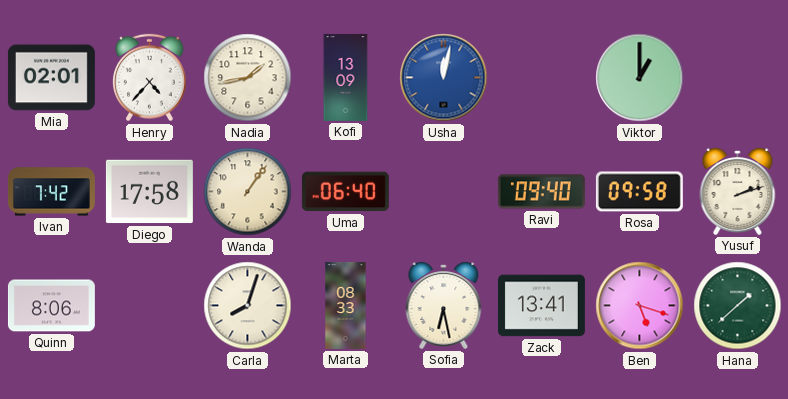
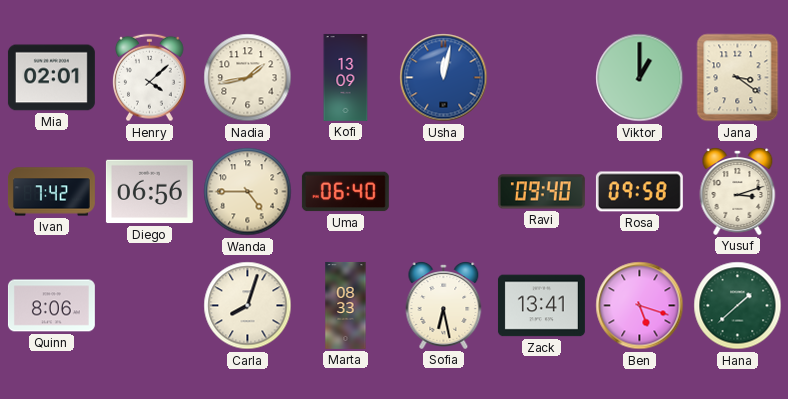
Henry: 4:37 -> 4:08 (150, 78)
Jana: none -> 3:21 (738, 78)
Diego: 17:58 -> 06:56 (149, 192)
Wanda: 1:06 -> 4:45 (248, 192)
Yusuf: 2:12 -> 3:12 (738, 191)
